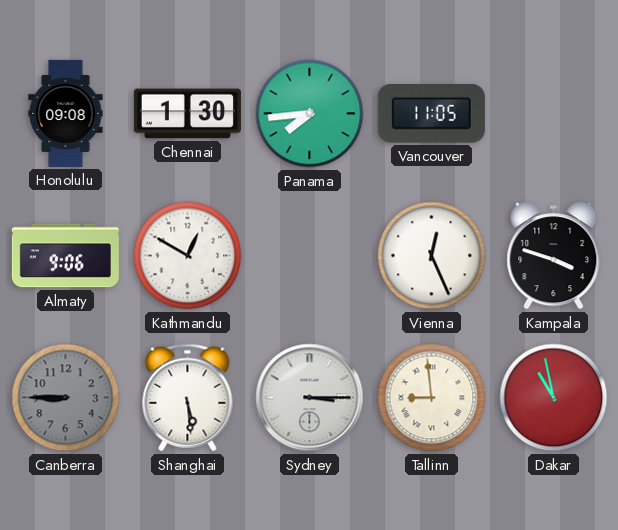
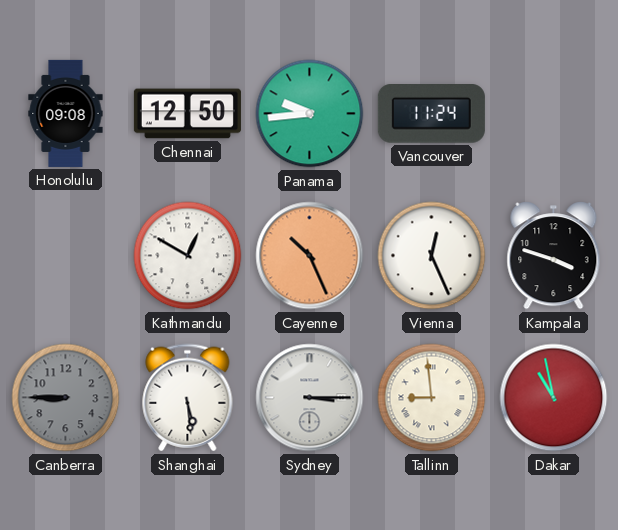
Chennai: 1:30 -> 12:50 (187, 114)
Panama: 7:44 -> 9:44 (310, 114)
Vancouver: 11:05 -> 11:24 (431, 114)
Almaty: 9:06 -> none (65, 256)
Cayenne: none -> 10:26 (310, 256)
